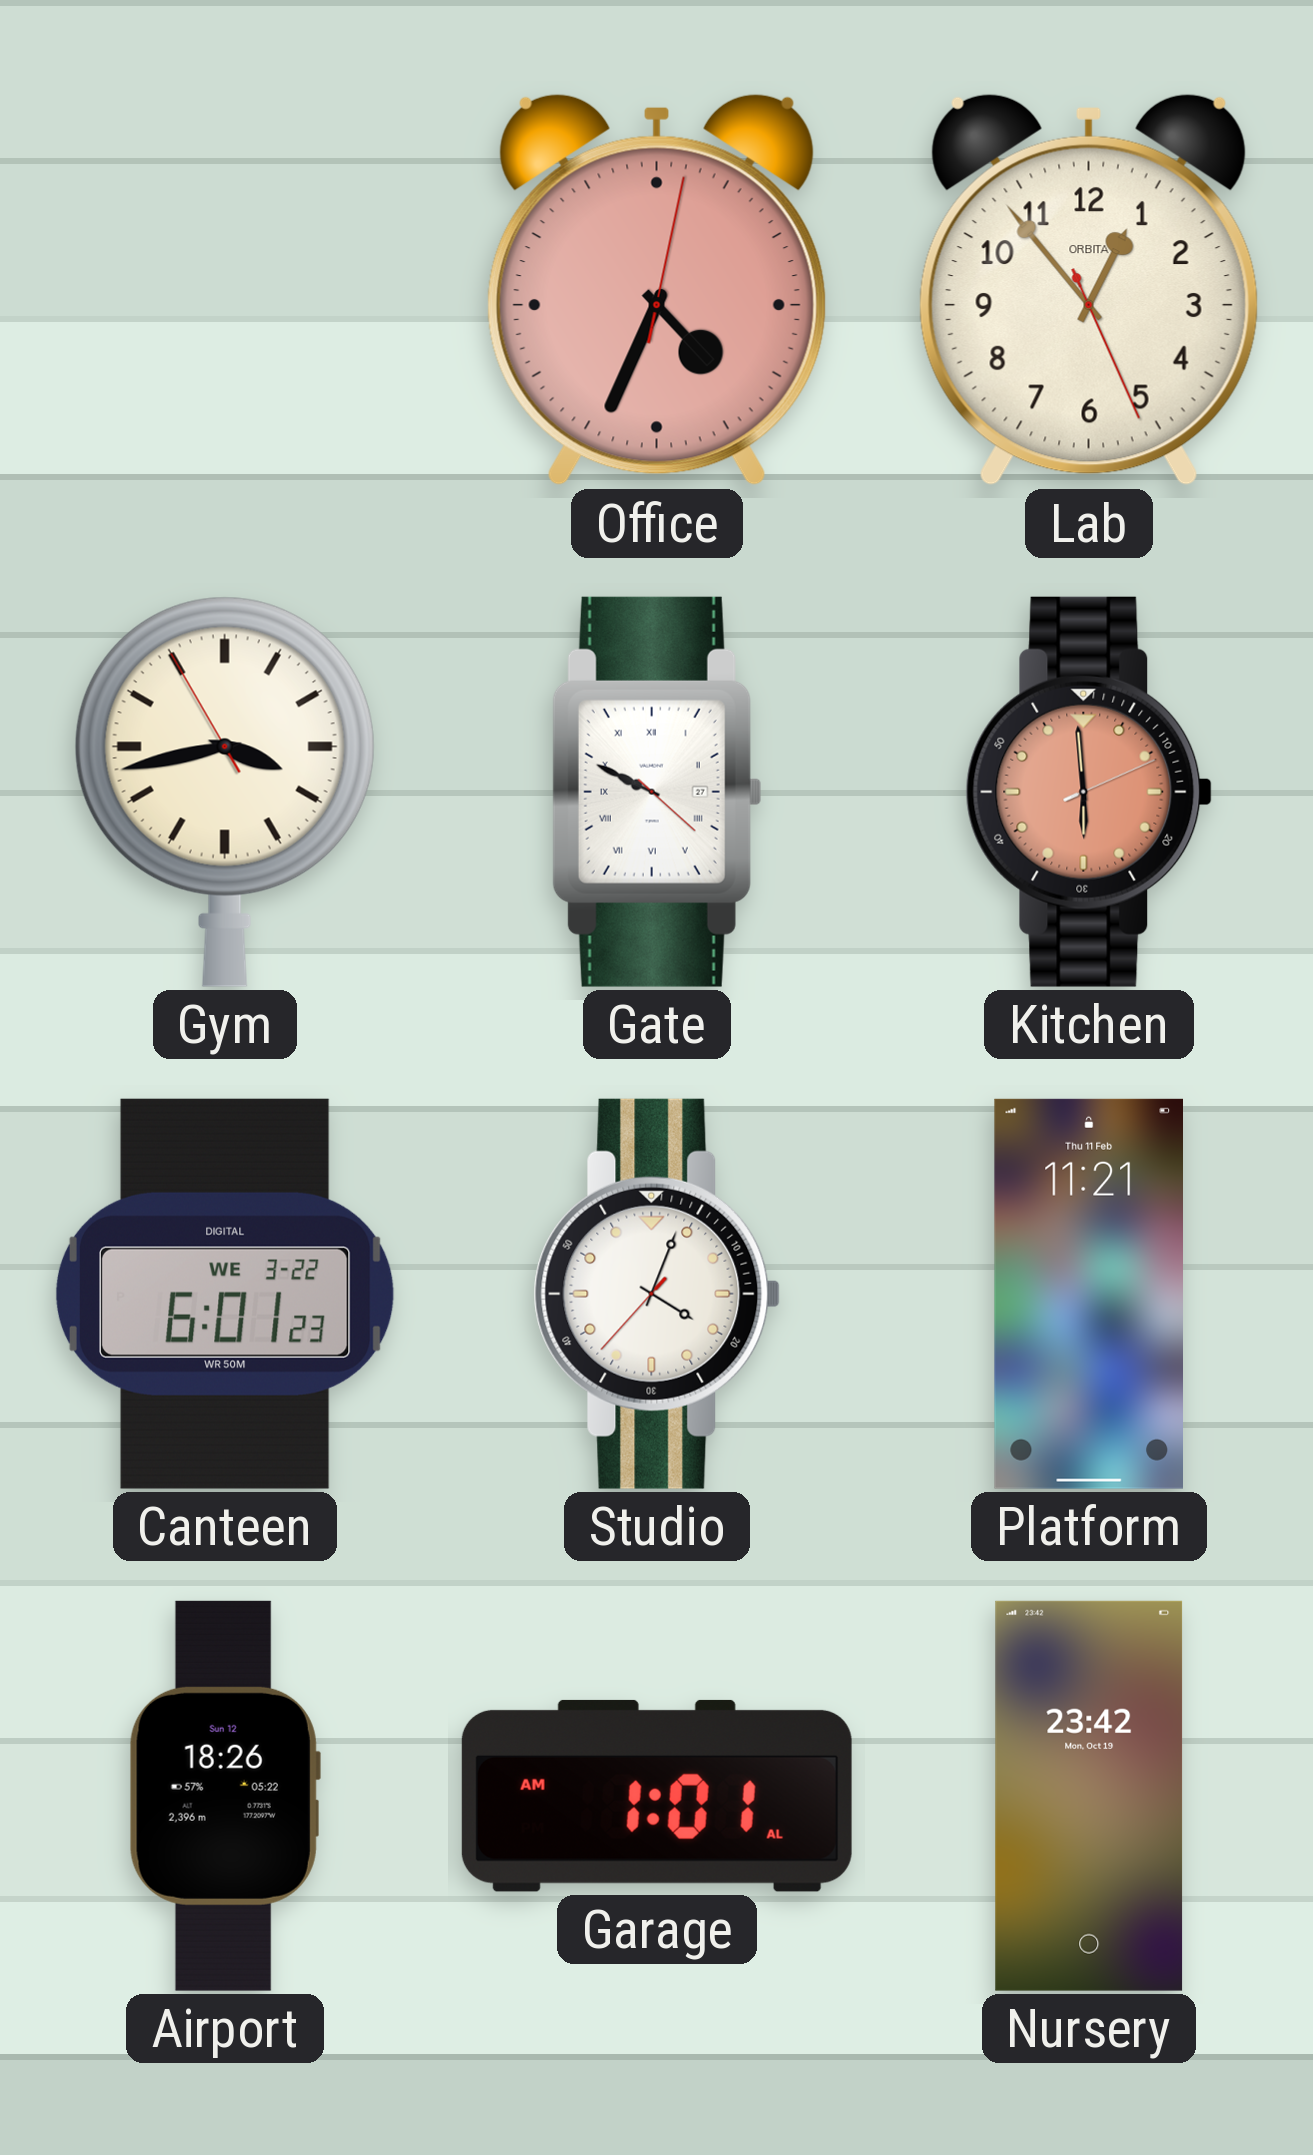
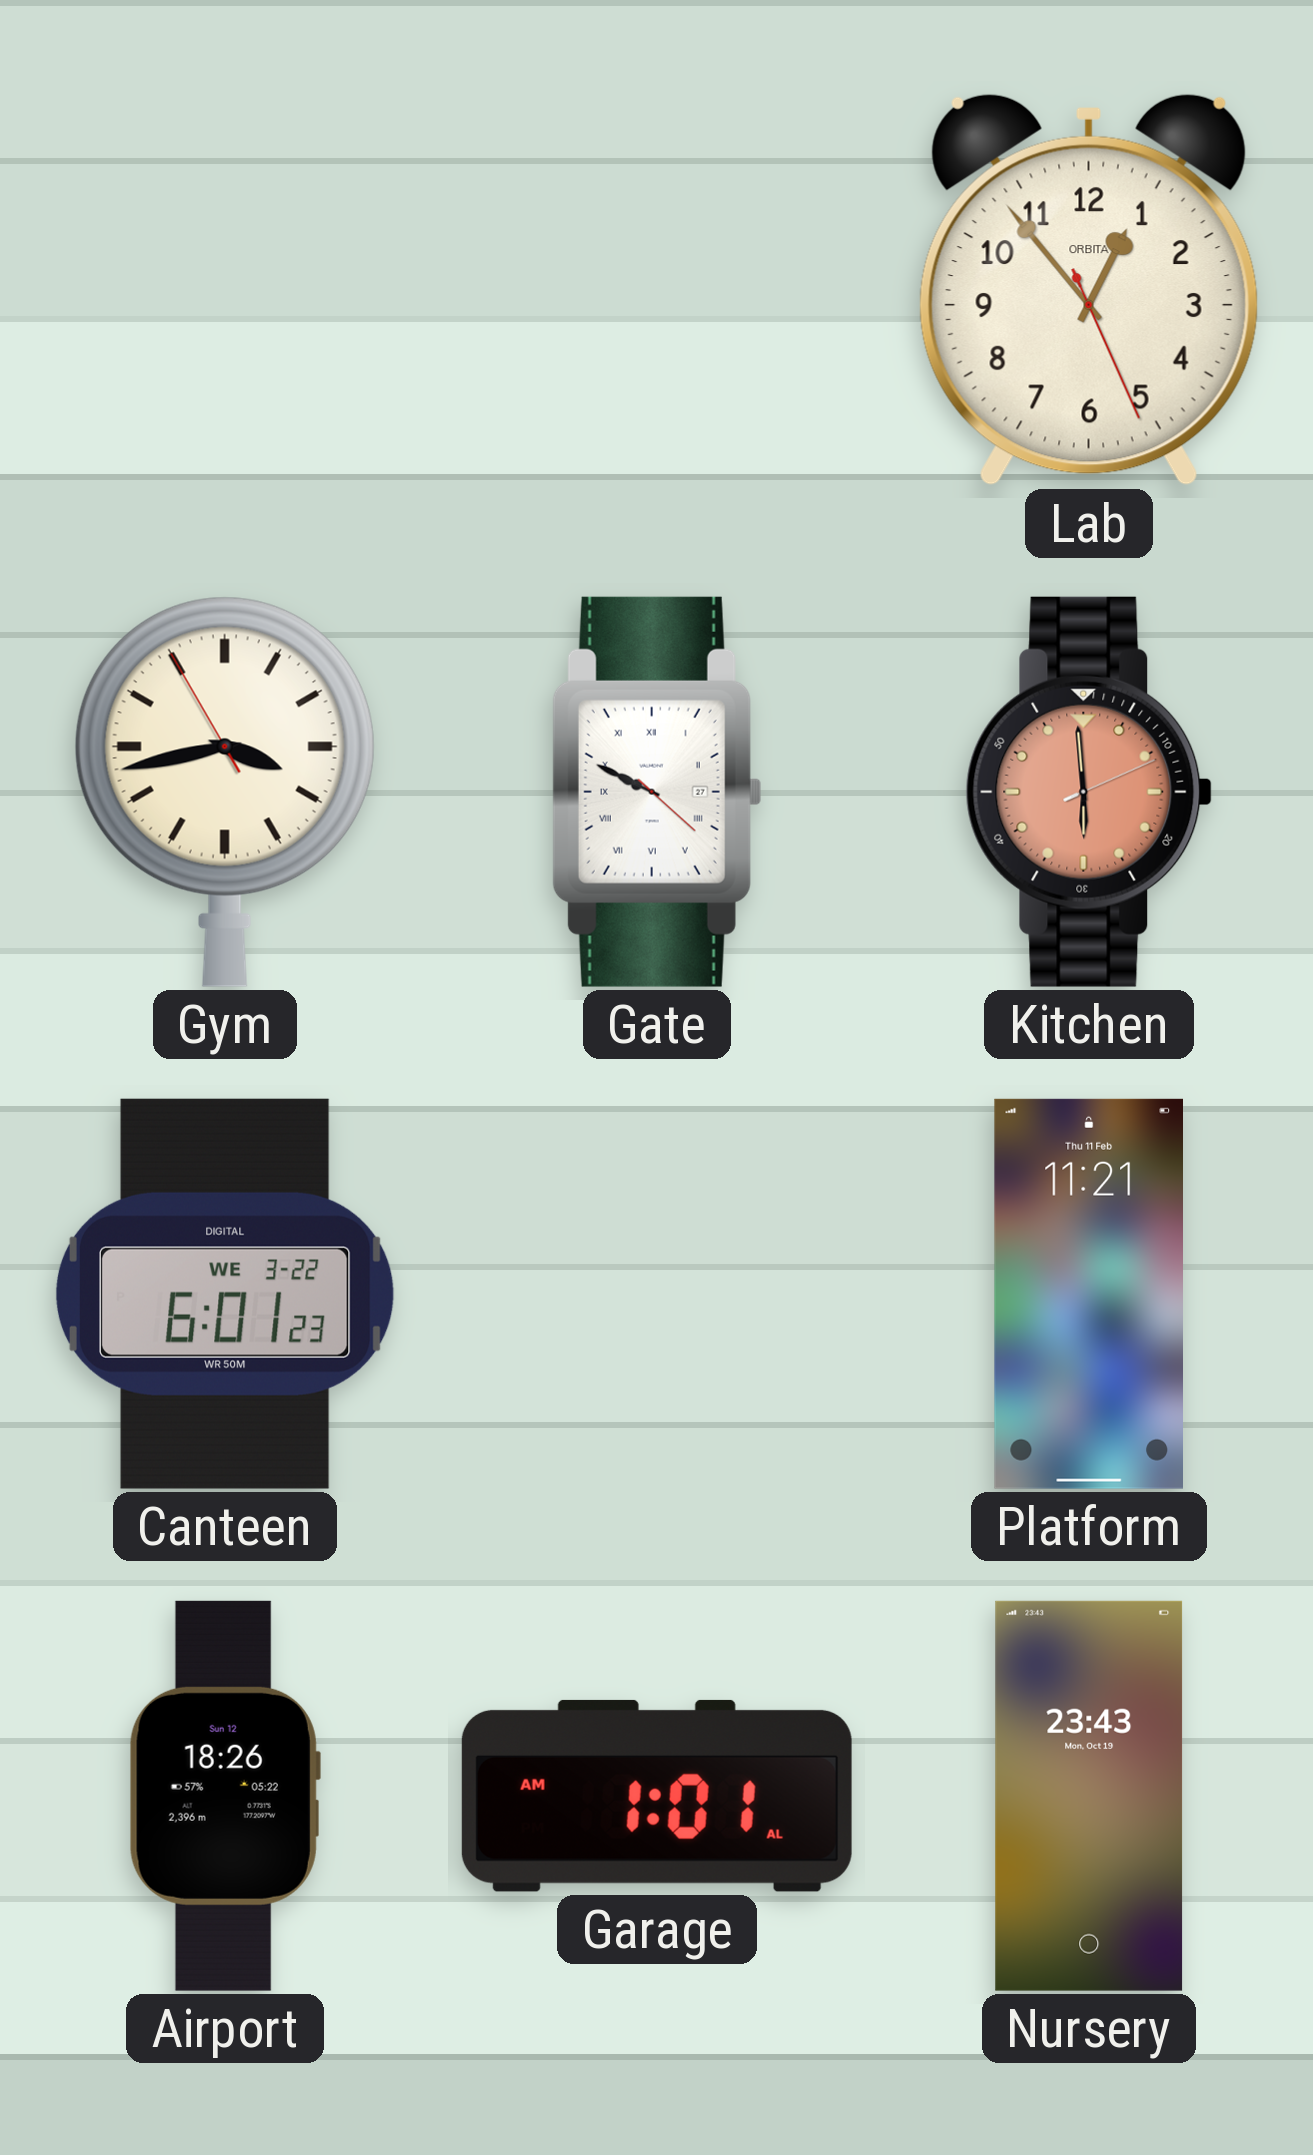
Office: 4:34 -> none (657, 290)
Studio: 4:03 -> none (657, 1294)
Nursery: 23:42 -> 23:43 (1089, 1796)
